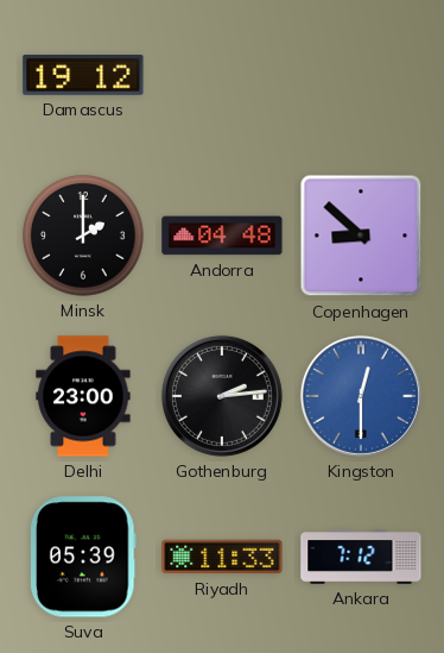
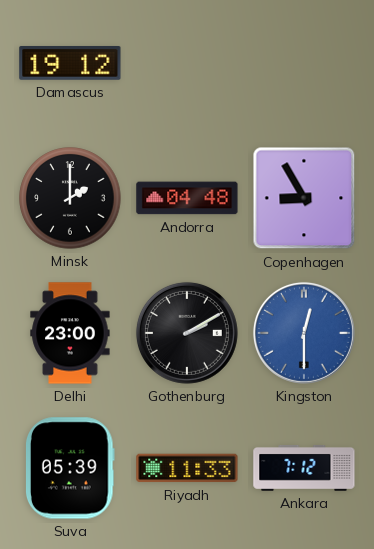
Copenhagen: 8:52 -> 8:55 (304, 198)
Gothenburg: 2:14 -> 2:10 (187, 333)
